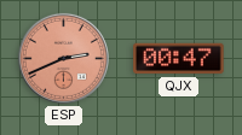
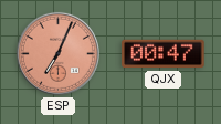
ESP: 2:41 -> 7:04 (57, 53)
